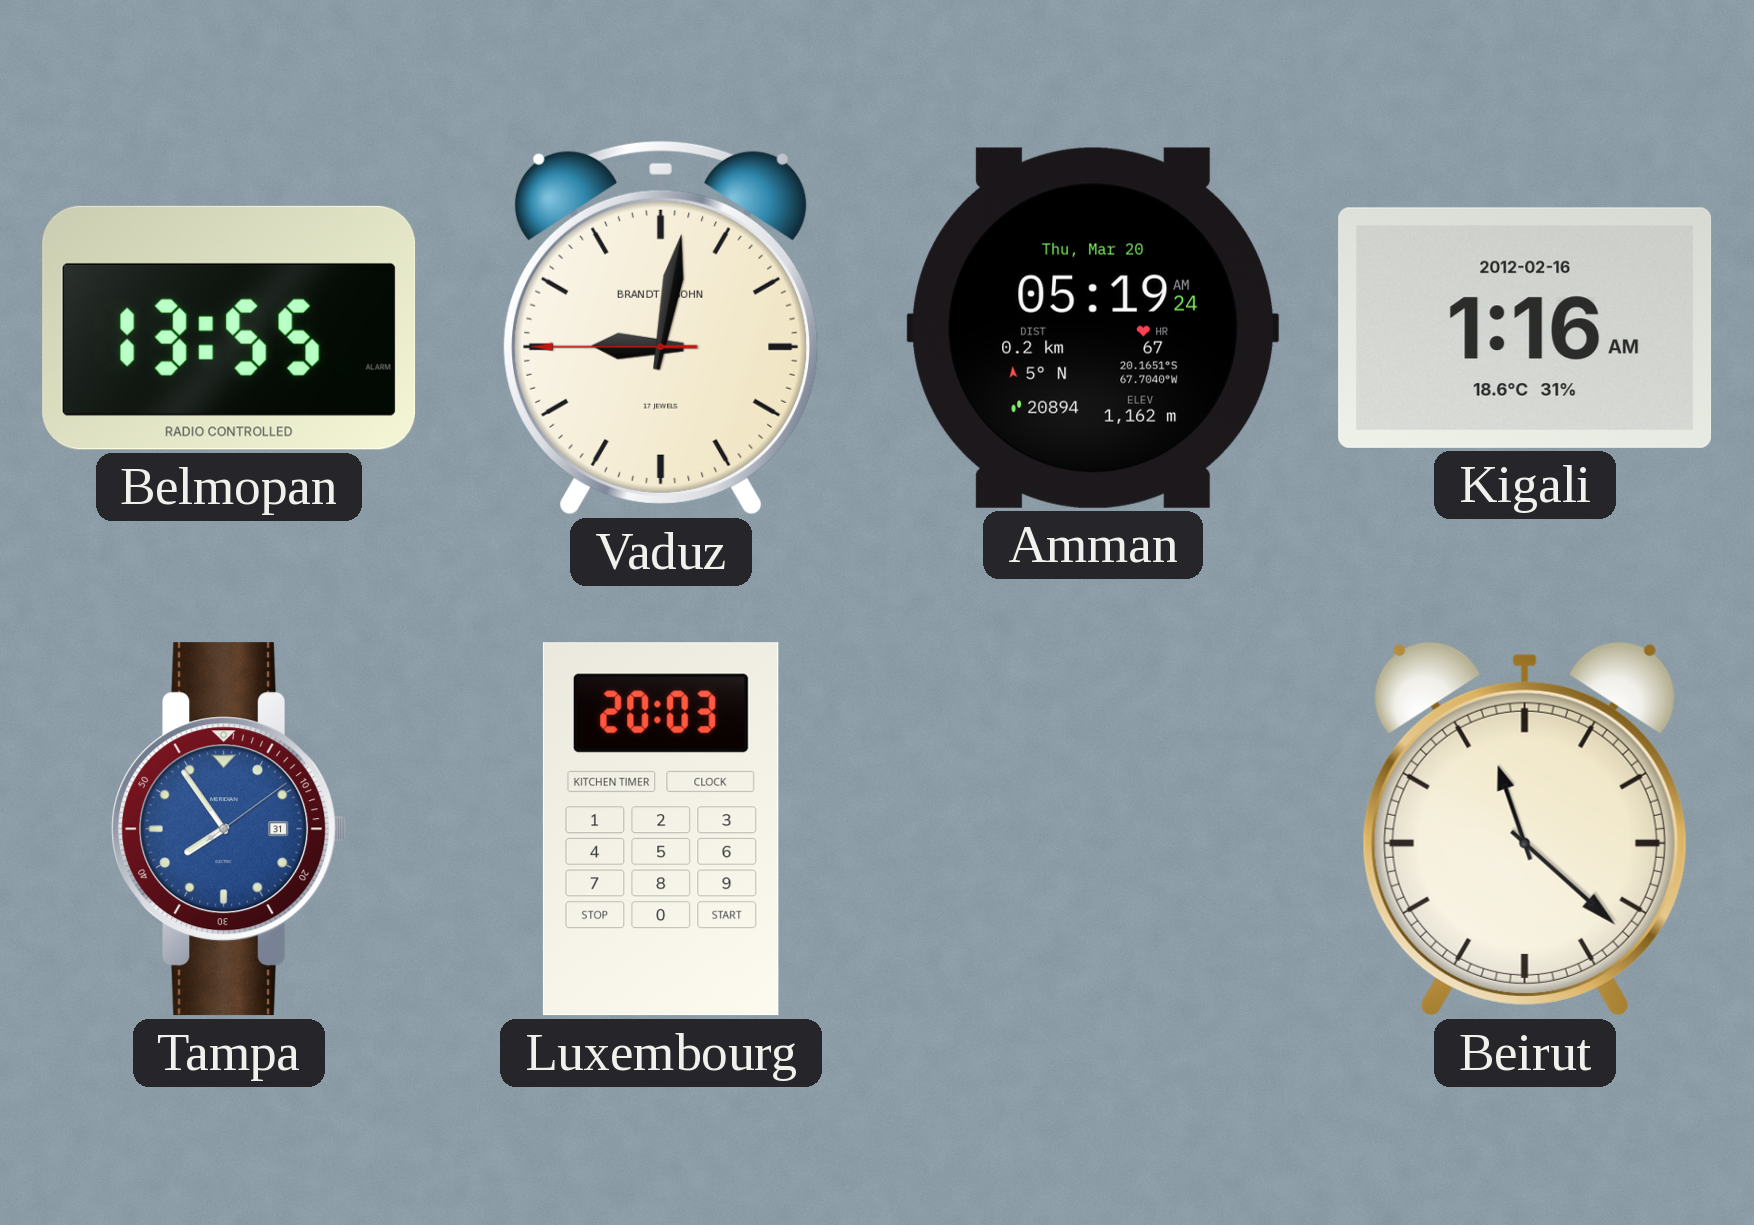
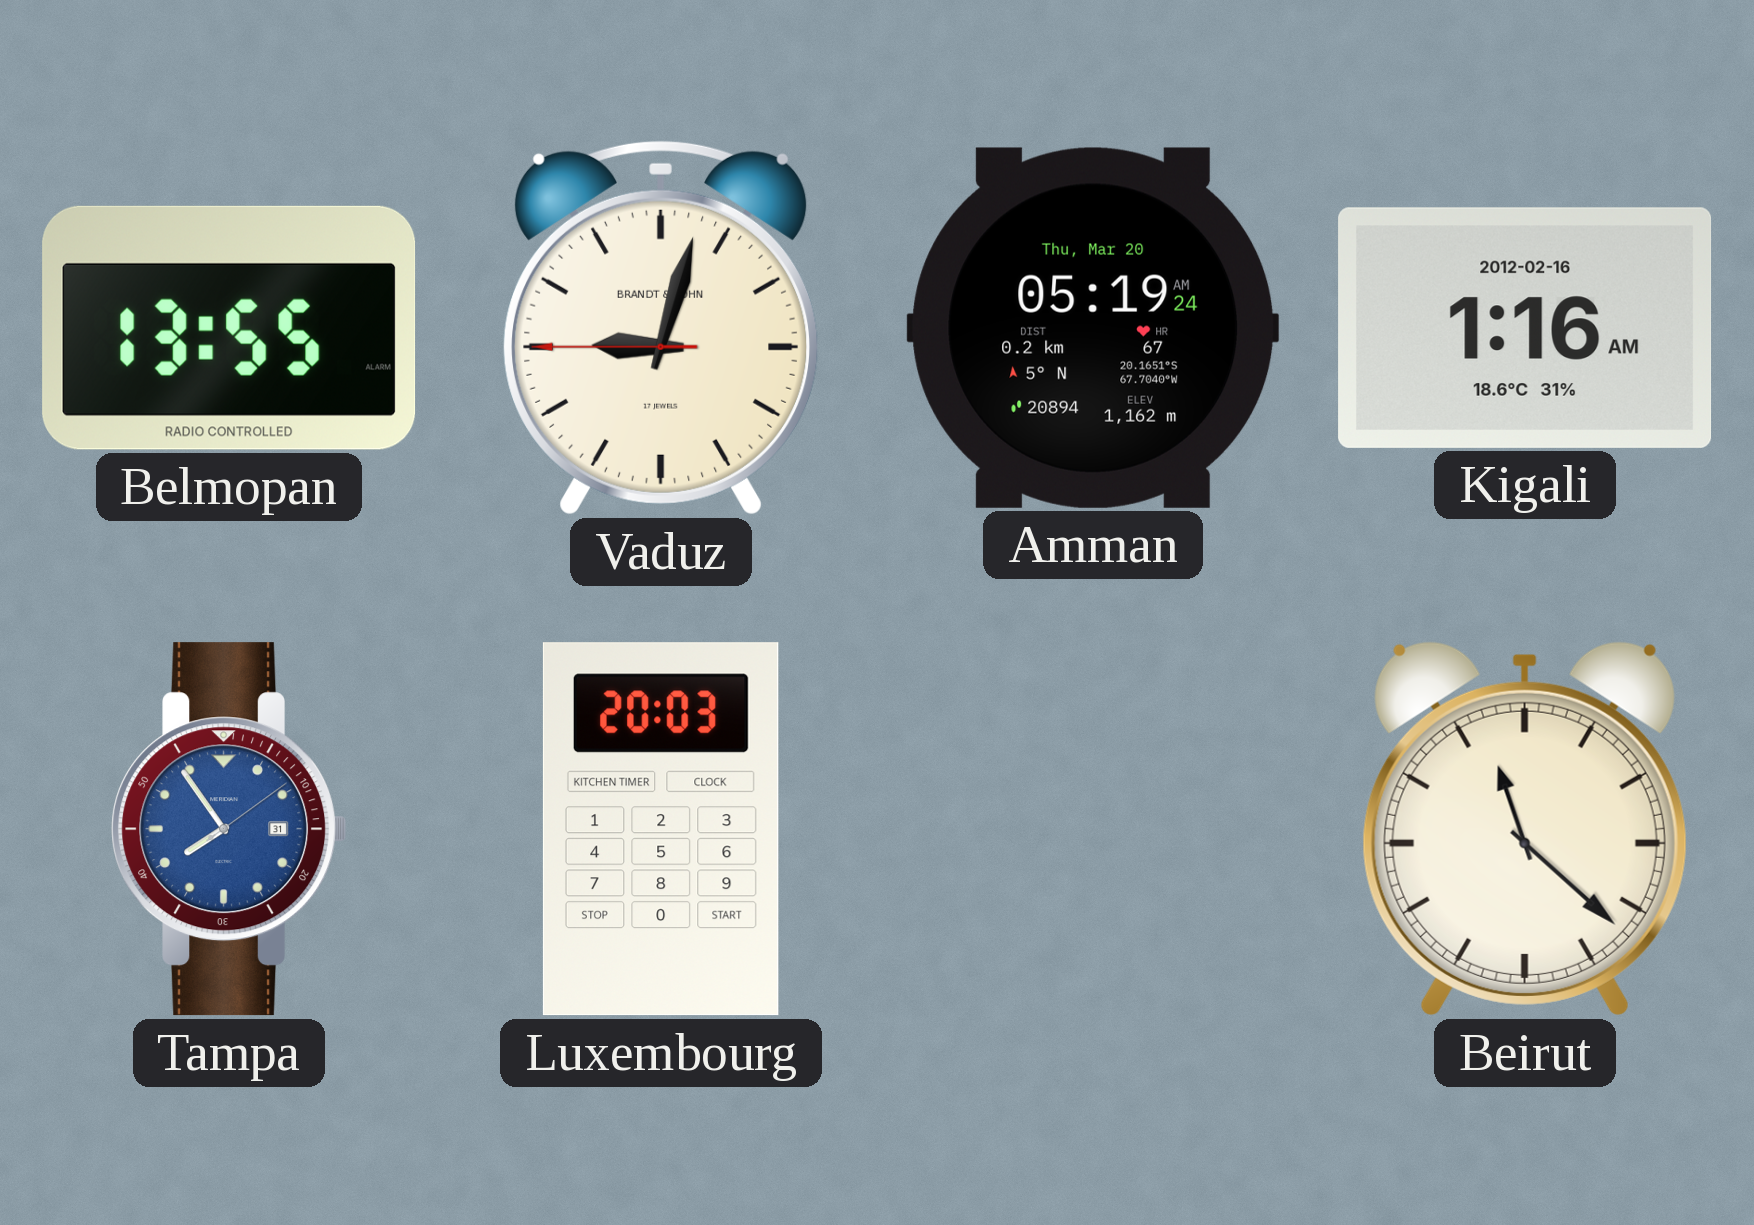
Vaduz: 9:01 -> 9:02 (661, 328)
